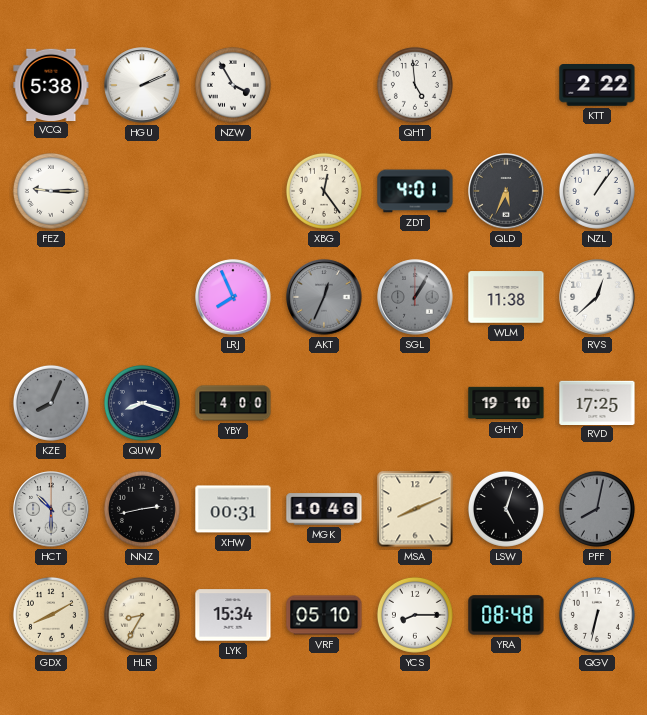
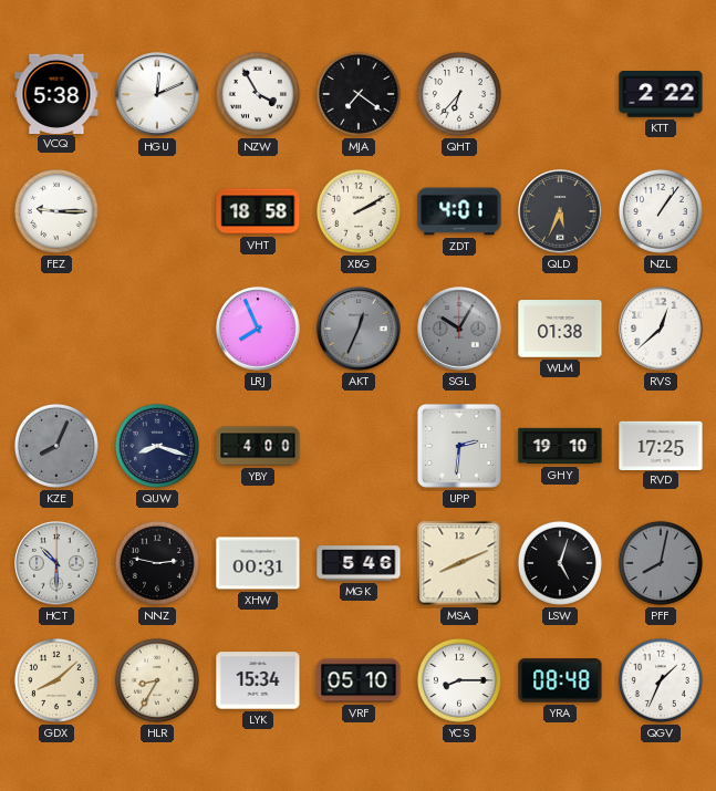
HGU: 2:11 -> 12:11 (157, 94)
MJA: none -> 7:21 (359, 94)
QHT: 4:59 -> 6:37 (459, 94)
VHT: none -> 18:58 (258, 211)
XBG: 12:24 -> 2:10 (359, 211)
SGL: 1:05 -> 10:05 (459, 329)
WLM: 11:38 -> 01:38 (560, 329)
UPP: none -> 2:31 (459, 446)
NNZ: 2:43 -> 2:47 (157, 563)
MGK: 10:46 -> 5:46 (359, 563)
GDX: 8:10 -> 8:08 (56, 680)
QGV: 6:32 -> 1:34 (661, 680)
